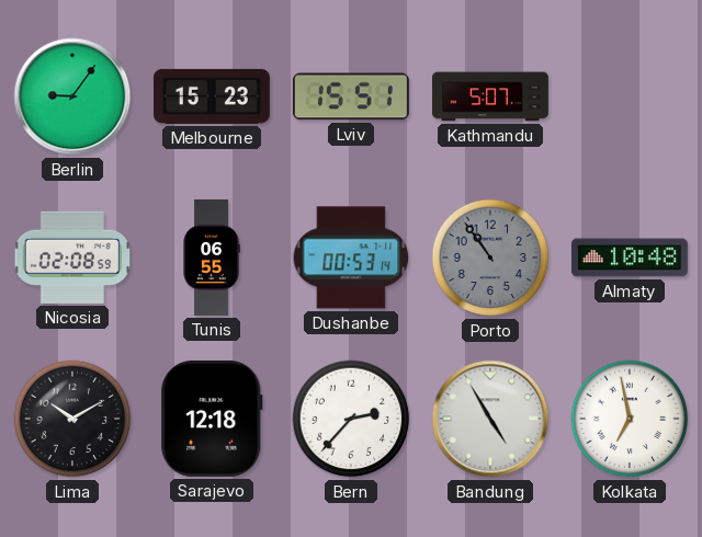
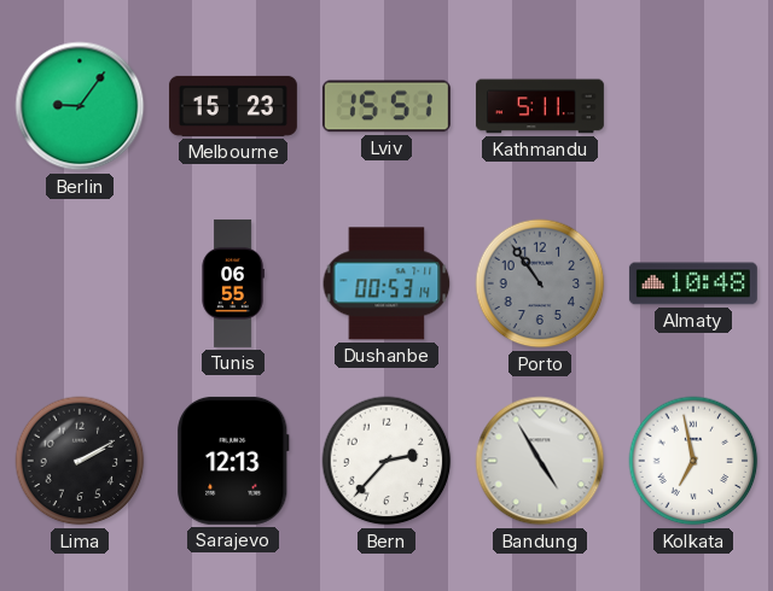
Kathmandu: 5:07 -> 5:11 (540, 106)
Nicosia: 02:08 -> none (72, 258)
Lima: 10:10 -> 2:10 (80, 461)
Sarajevo: 12:18 -> 12:13 (233, 461)
